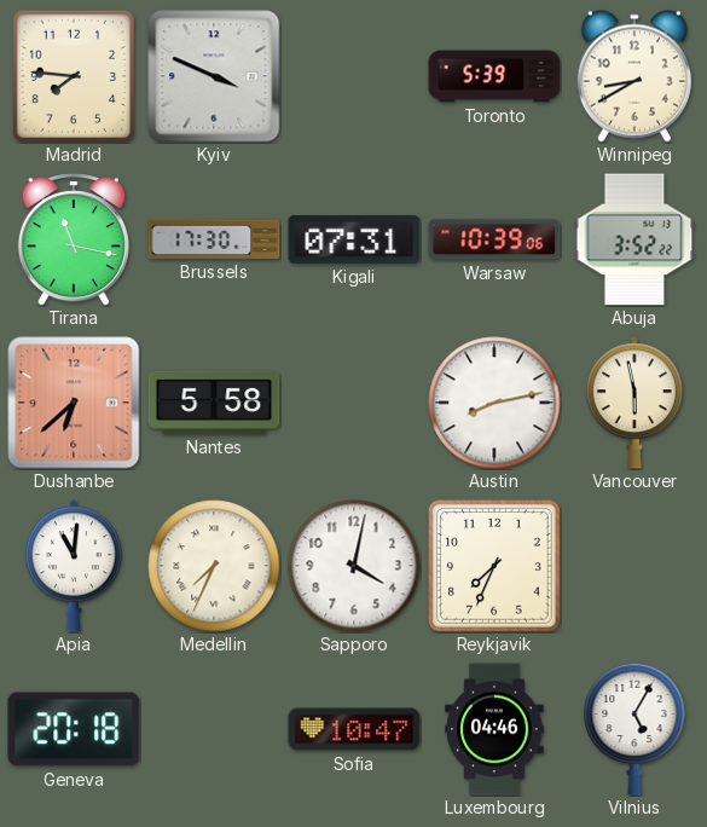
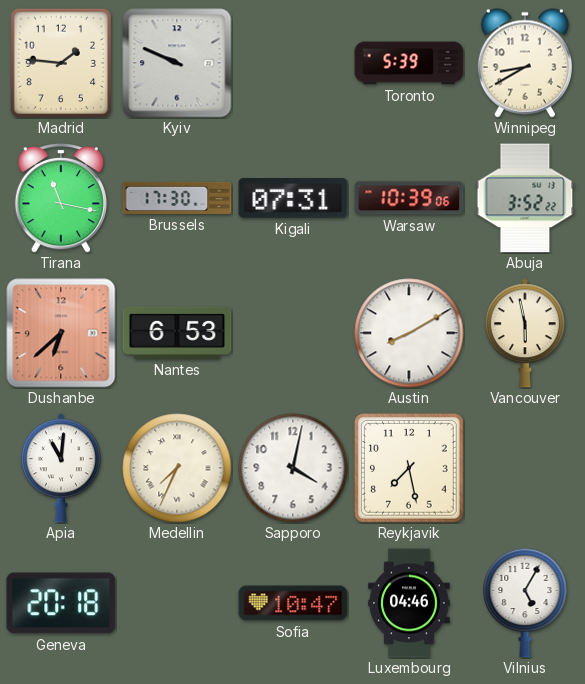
Madrid: 7:46 -> 1:46 (60, 63)
Kyiv: 3:49 -> 9:49 (177, 63)
Nantes: 5:58 -> 6:53 (177, 333)
Austin: 8:13 -> 8:10 (409, 333)
Reykjavik: 7:34 -> 7:28 (410, 469)
